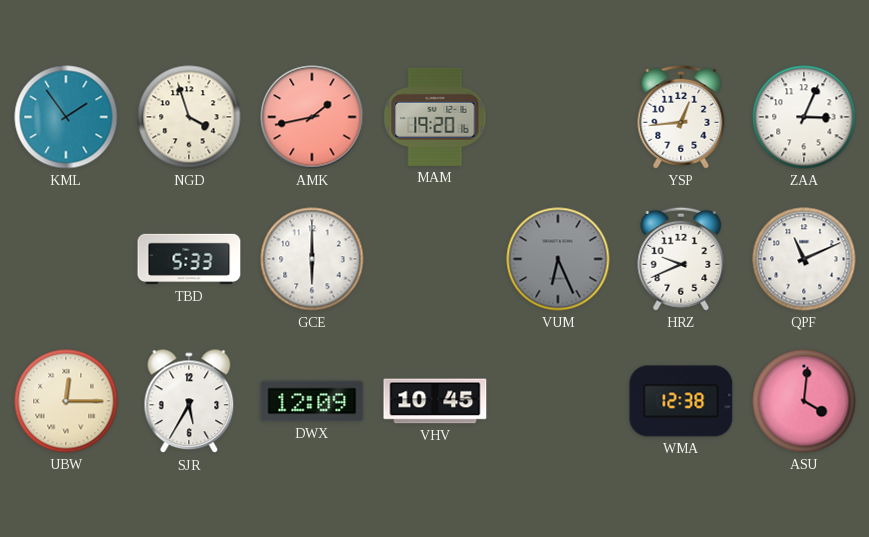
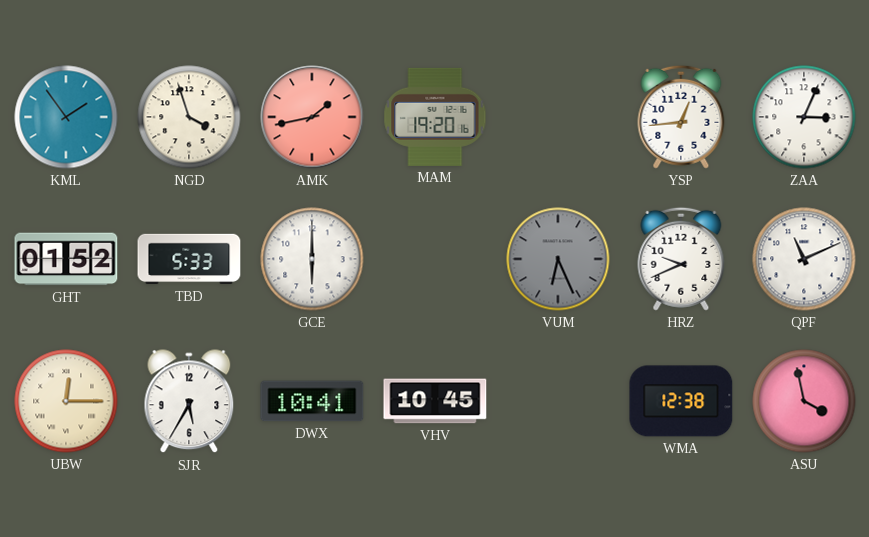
GHT: none -> 01:52 (66, 259)
DWX: 12:09 -> 10:41 (312, 401)
ASU: 4:01 -> 3:58 (804, 401)
